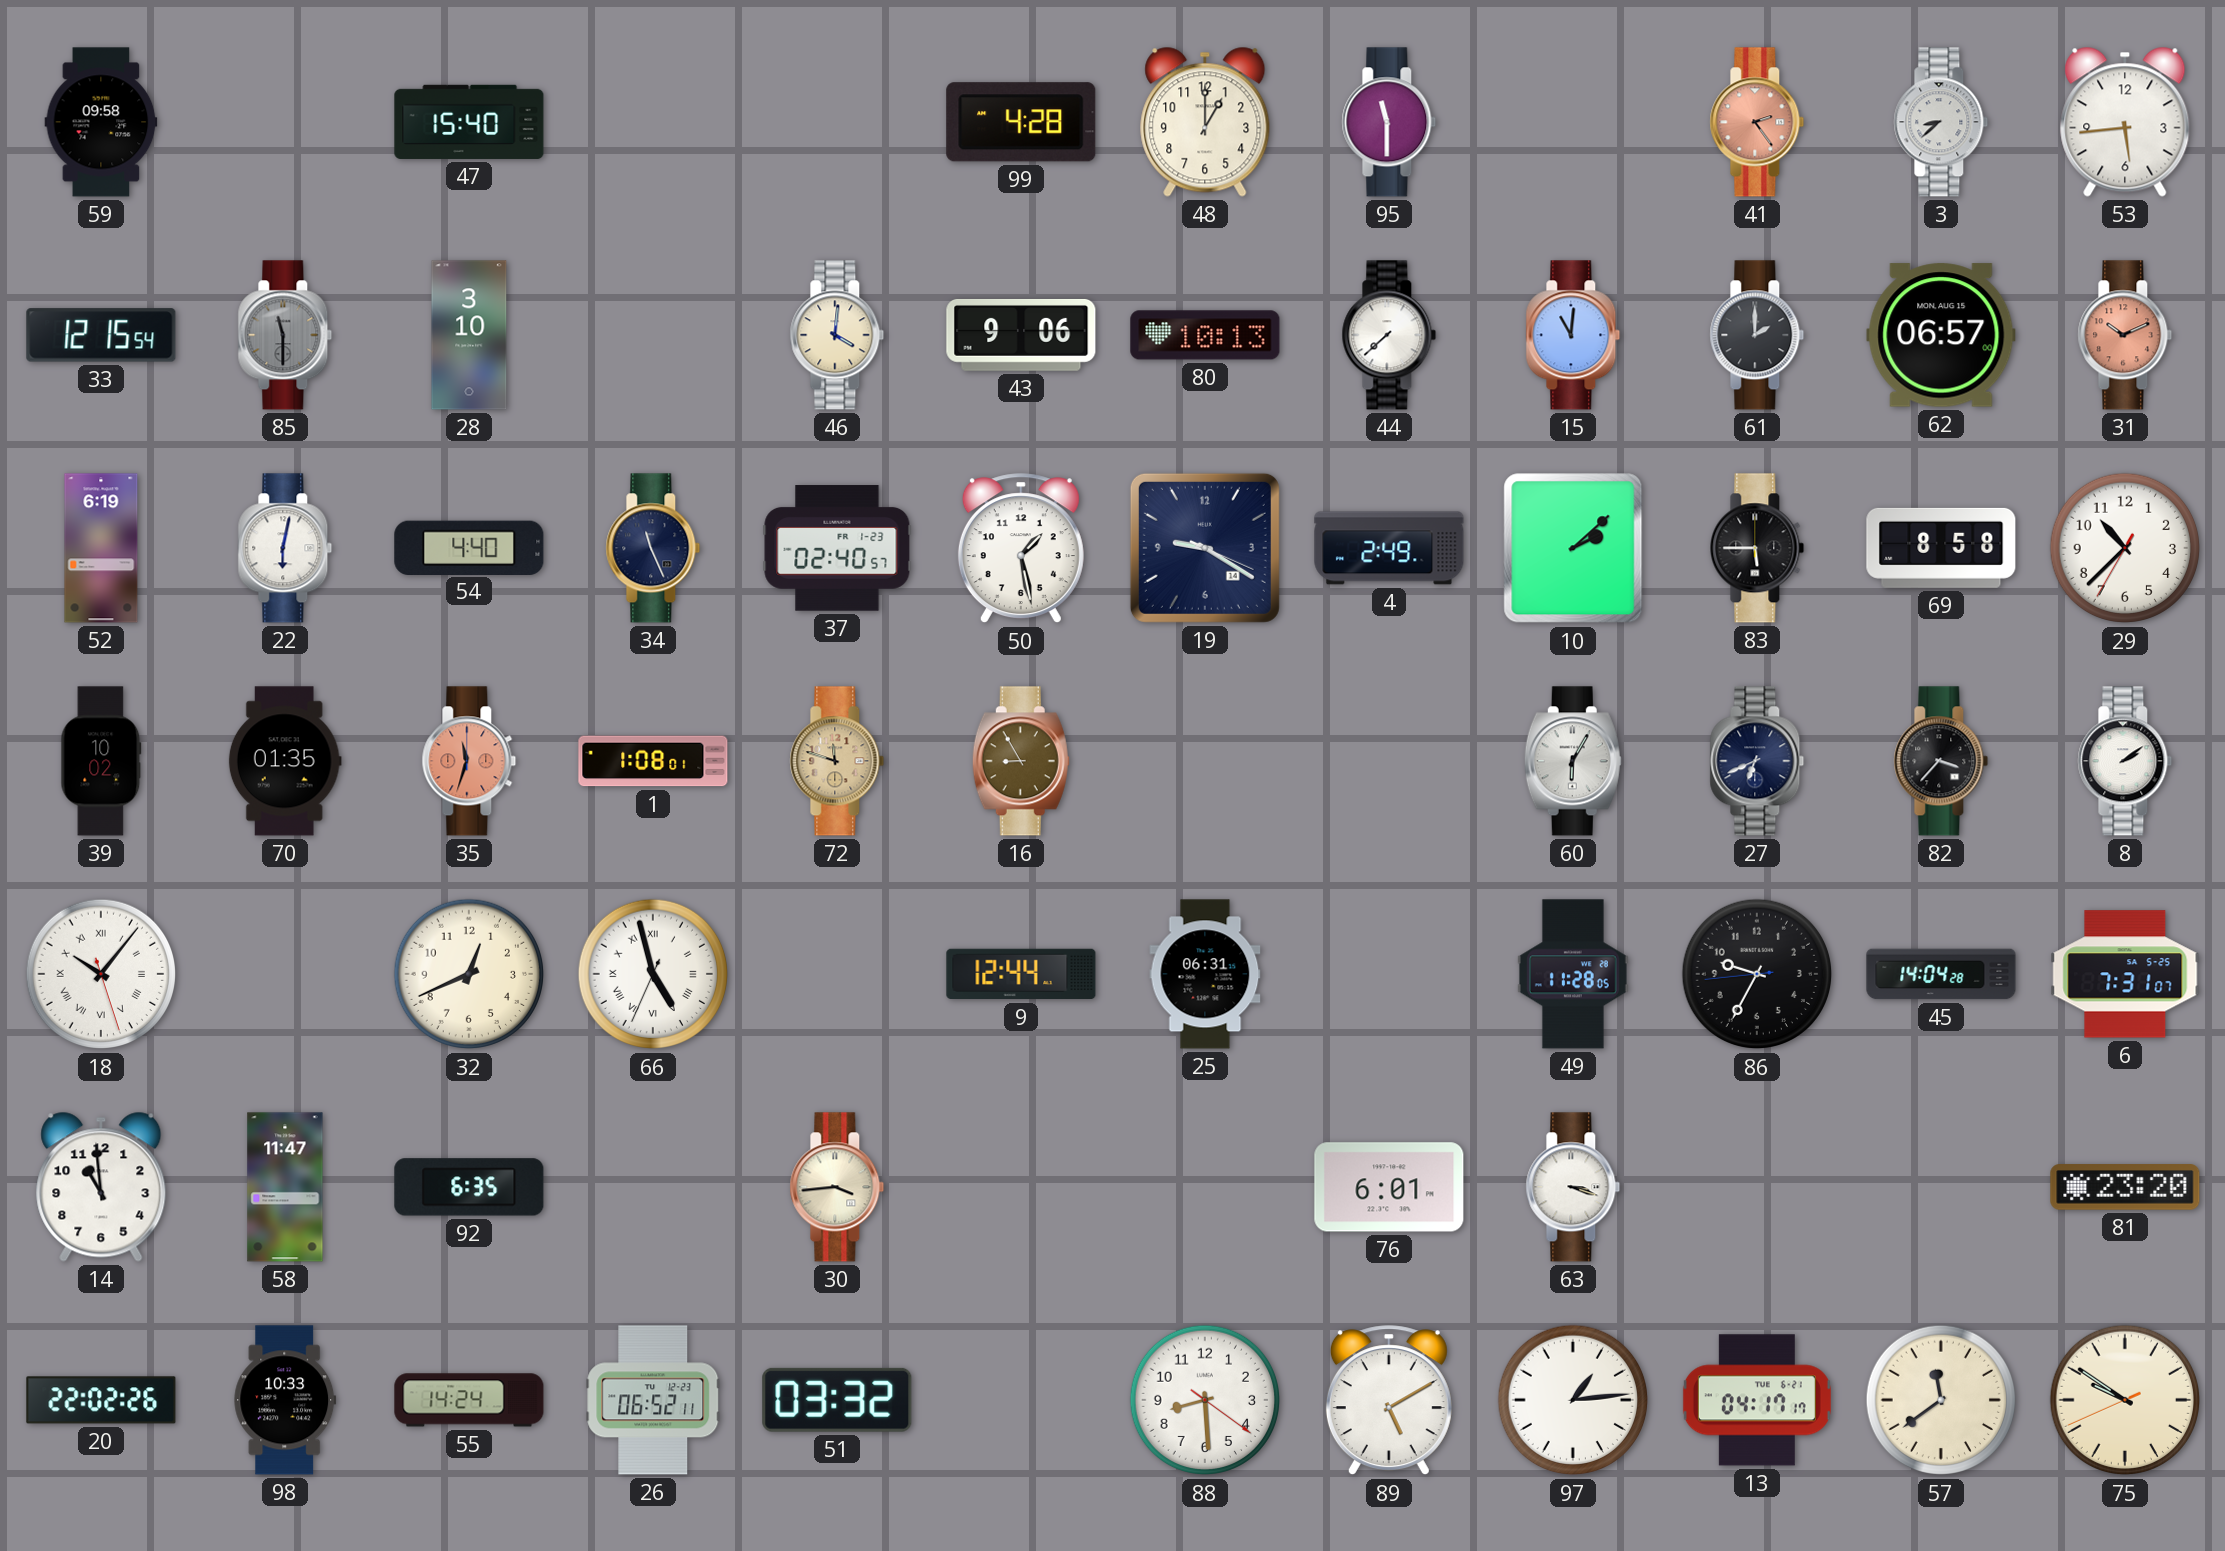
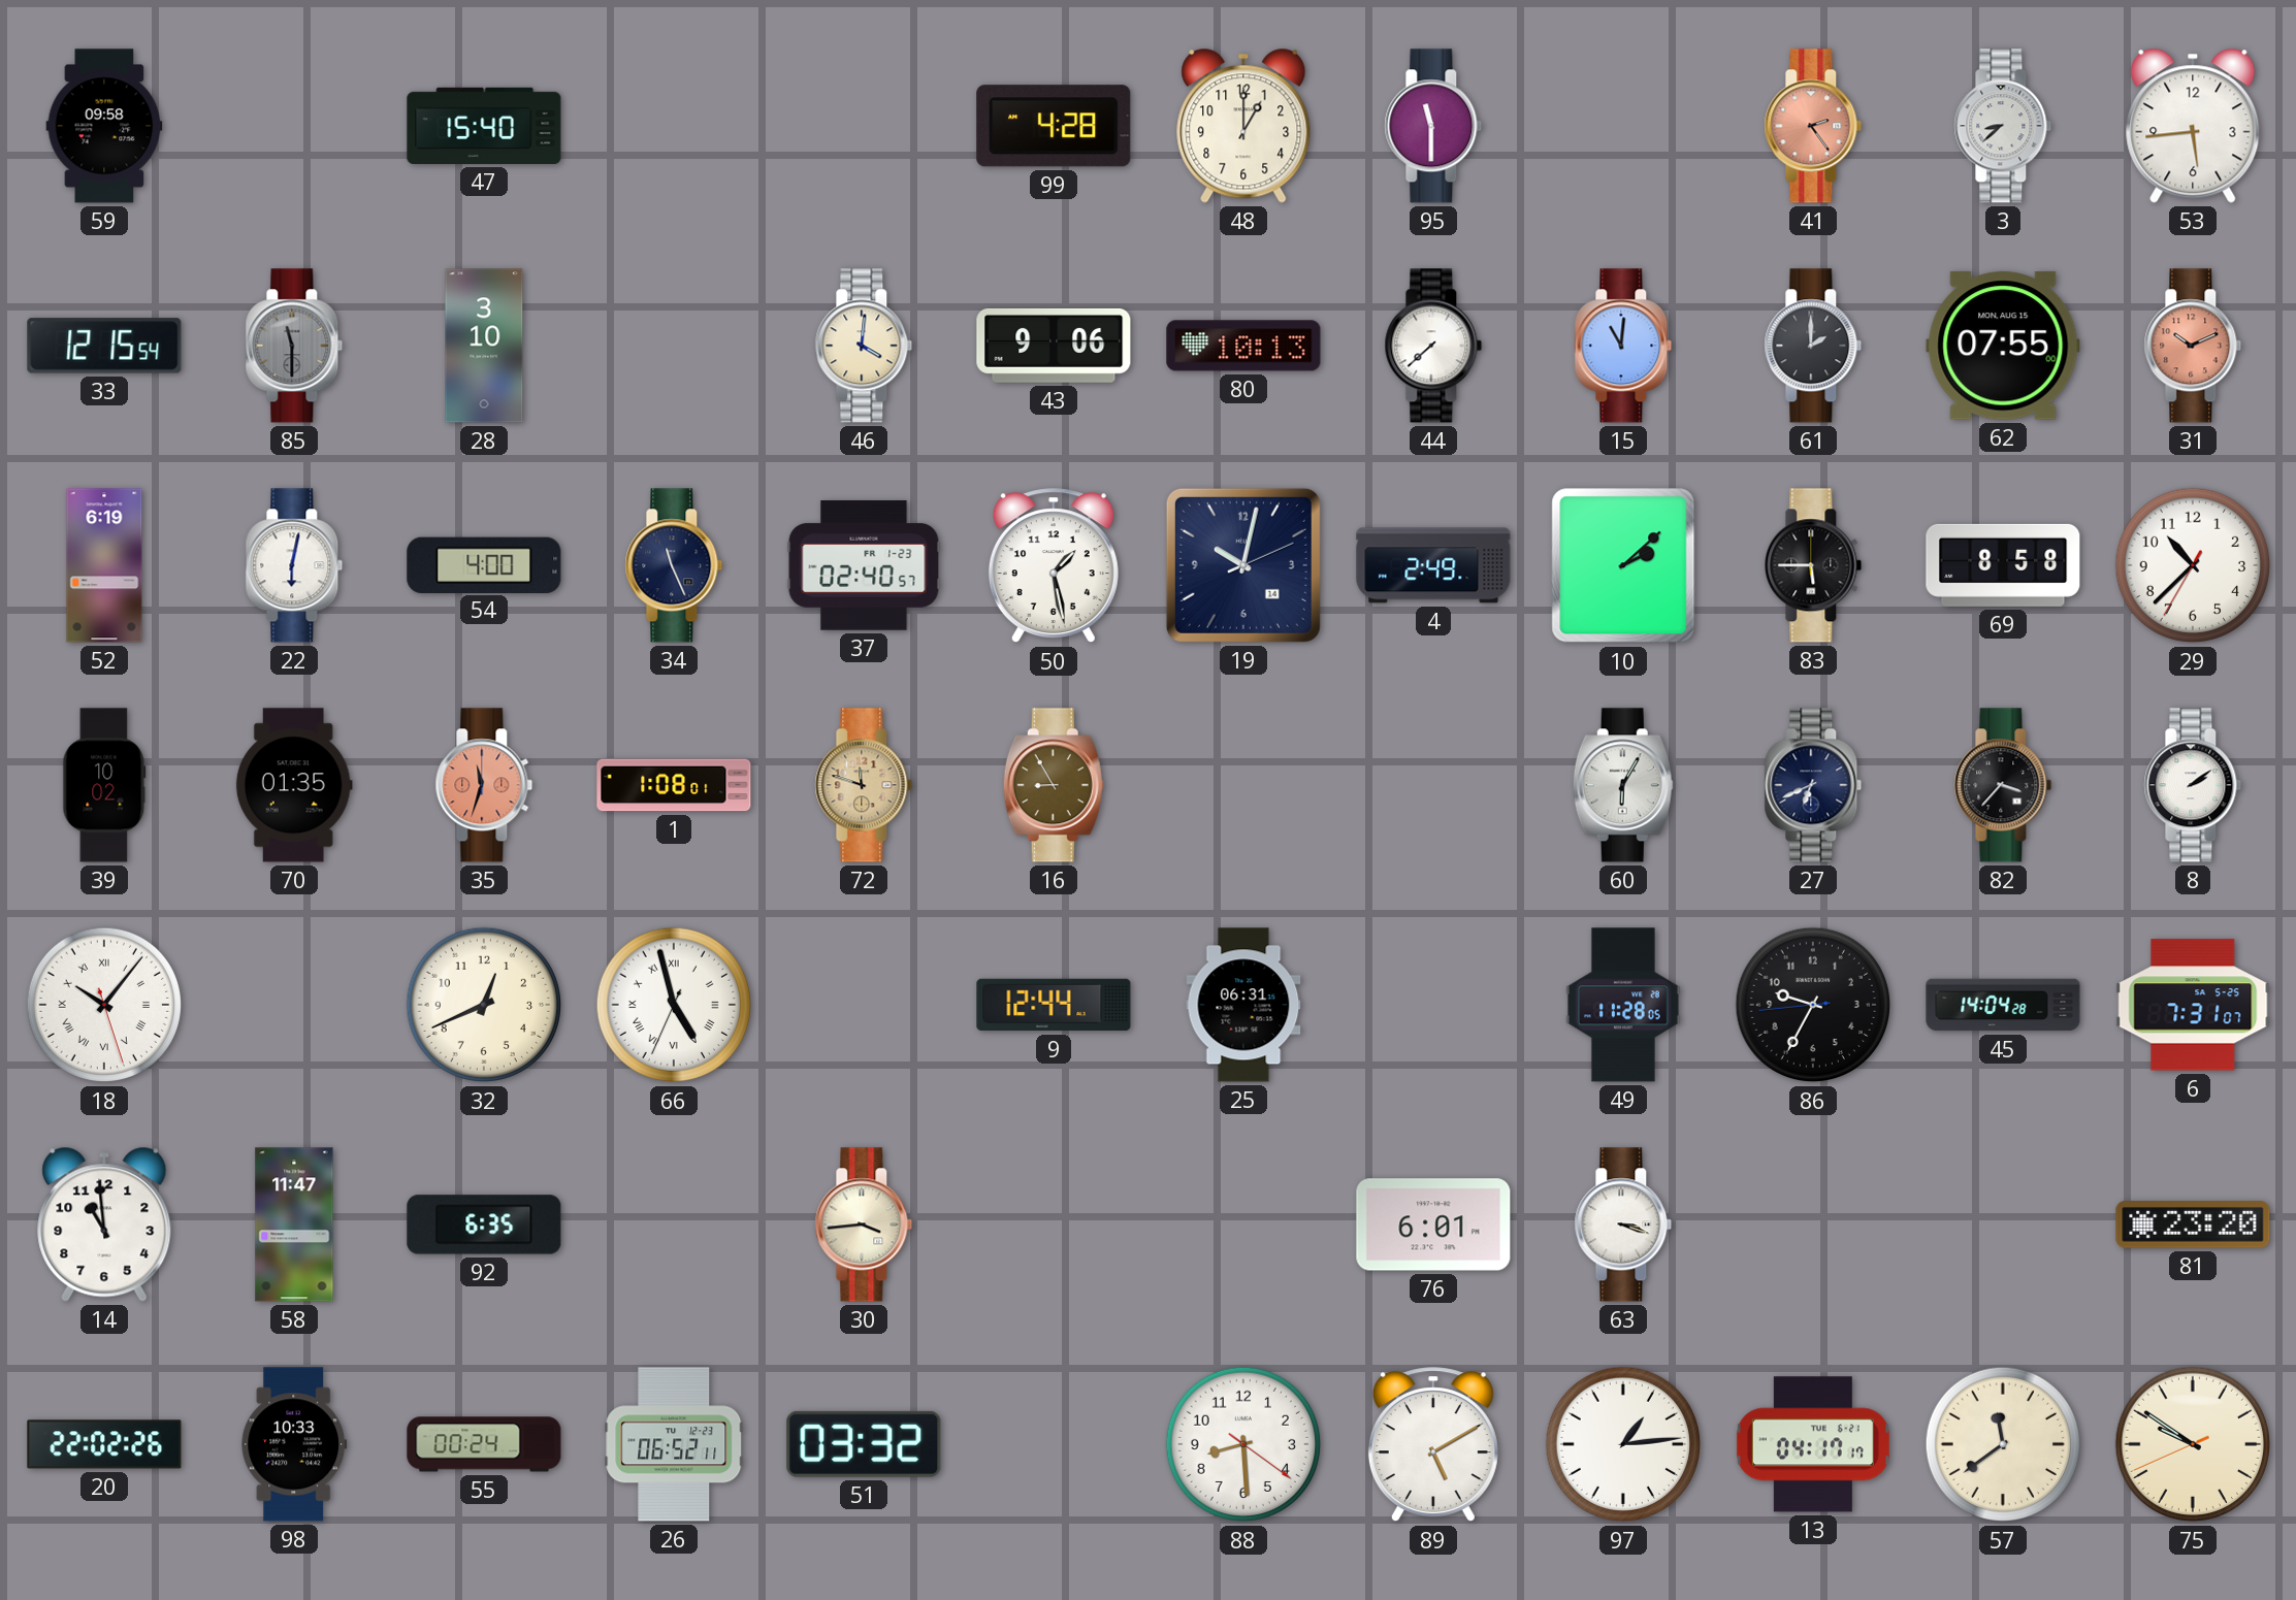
62: 06:57 -> 07:55 (2003, 346)
54: 4:40 -> 4:00 (484, 564)
19: 9:20 -> 10:02 (1243, 565)
55: 14:24 -> 00:24 (484, 1444)
